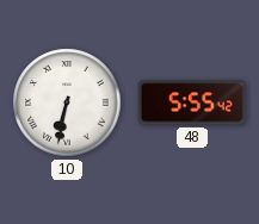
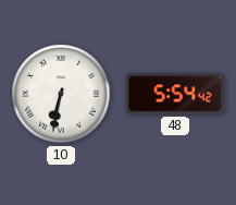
48: 5:55 -> 5:54 (175, 94)
